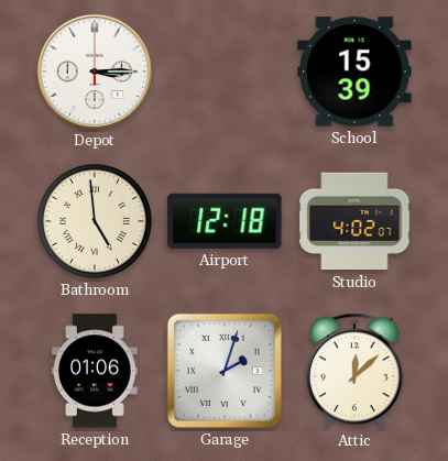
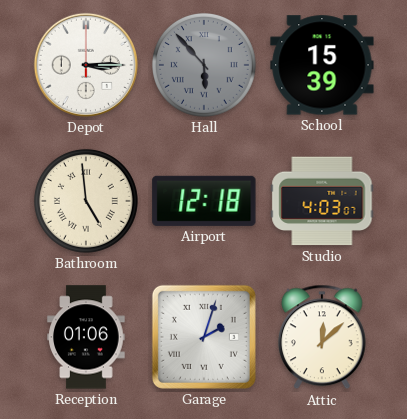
Hall: none -> 5:53 (204, 65)
Studio: 4:02 -> 4:03 (322, 201)
